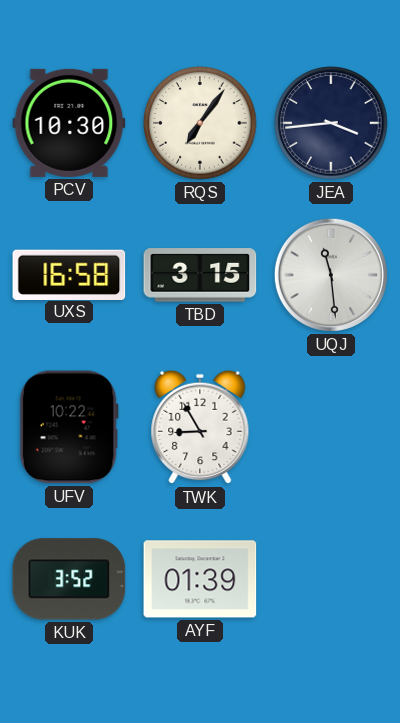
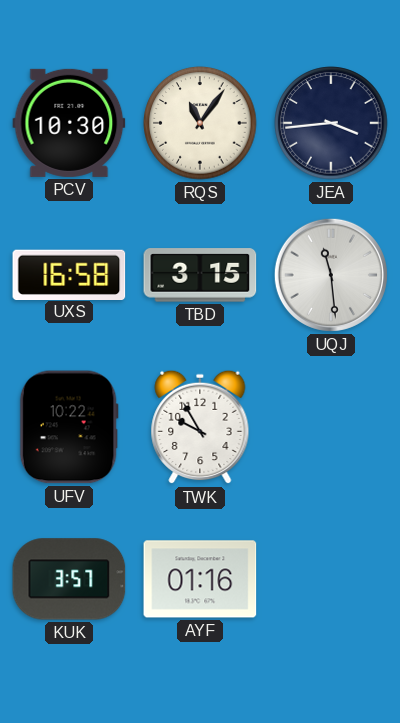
RQS: 7:06 -> 11:06 (200, 123)
TWK: 8:55 -> 9:55 (200, 427)
KUK: 3:52 -> 3:57 (69, 579)
AYF: 01:39 -> 01:16 (200, 579)
